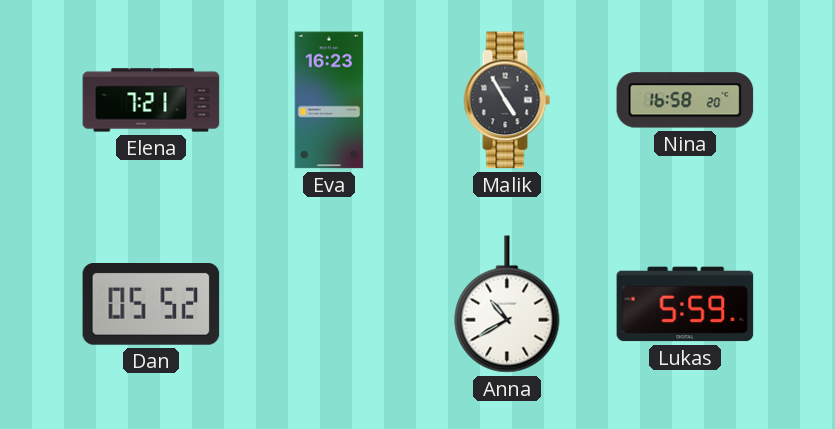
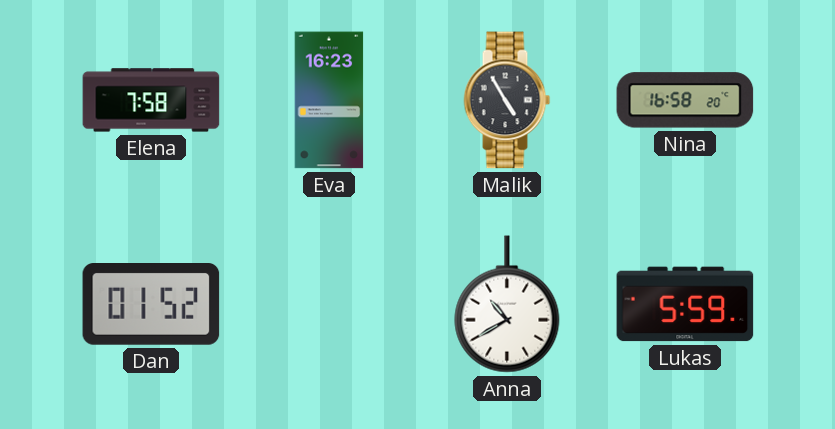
Elena: 7:21 -> 7:58 (151, 100)
Dan: 05:52 -> 01:52 (151, 305)
